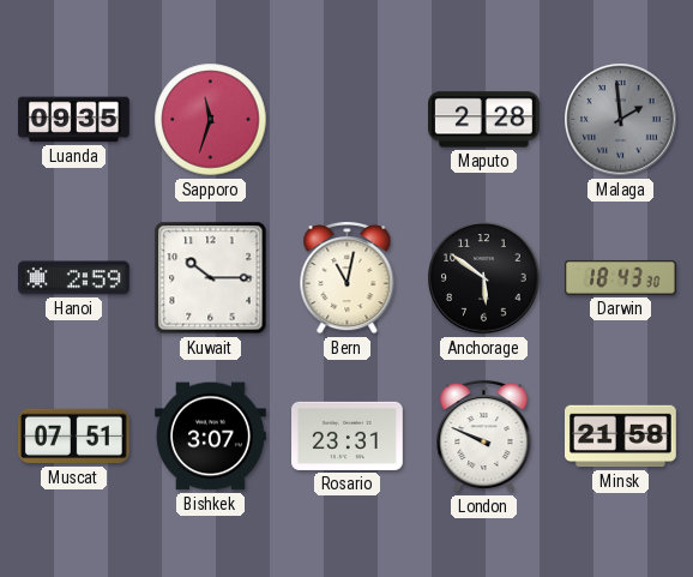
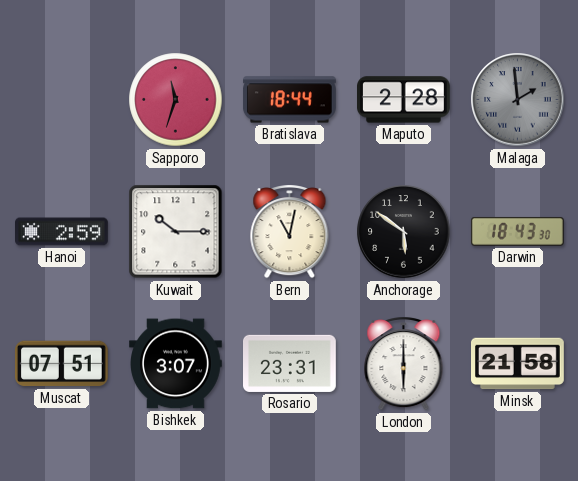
Luanda: 09:35 -> none (74, 120)
Bratislava: none -> 18:44 (290, 100)
London: 9:49 -> 6:00 (404, 364)
